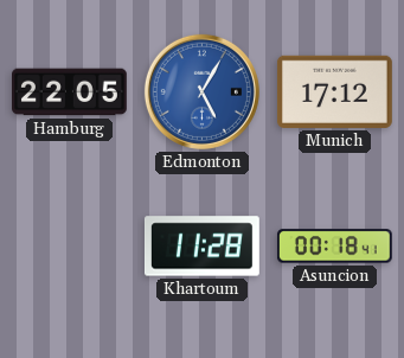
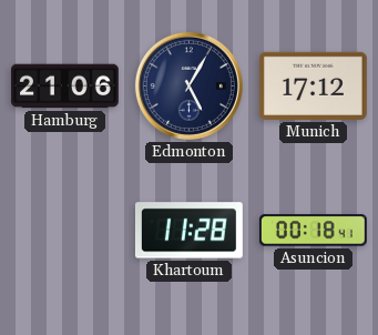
Hamburg: 22:05 -> 21:06 (65, 87)
Edmonton dial: blue -> navy (188, 85)
